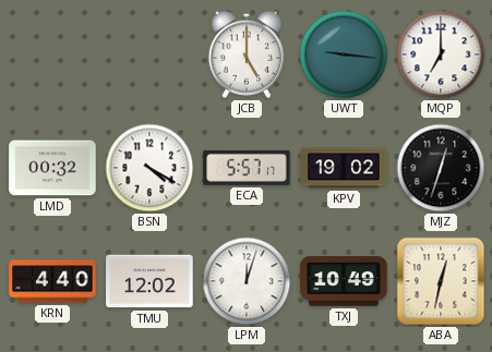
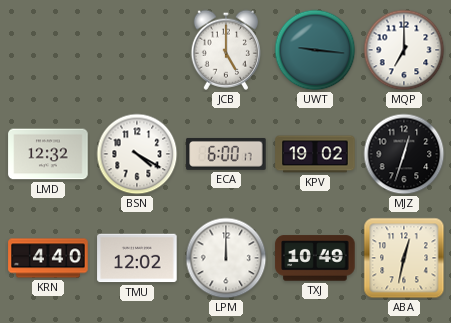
LMD: 00:32 -> 12:32 (48, 154)
ECA: 5:57 -> 6:00 (226, 154)
LPM: 12:03 -> 12:00 (226, 258)
